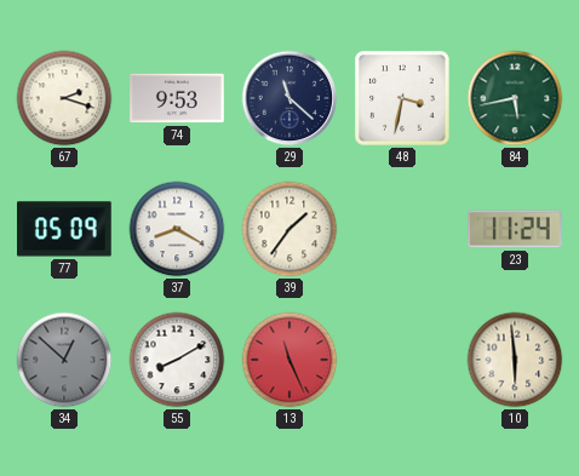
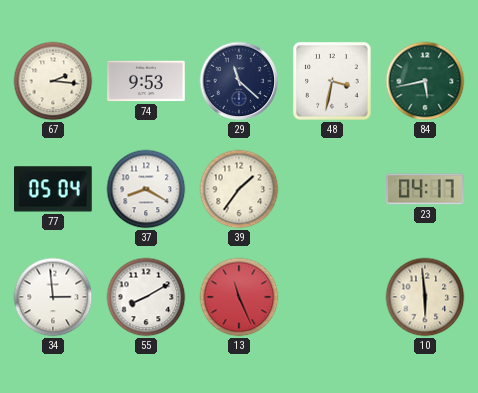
67: 2:18 -> 2:16 (53, 81)
77: 05:09 -> 05:04 (54, 189)
23: 11:24 -> 04:17 (425, 189)
34: 12:52 -> 2:59 (53, 297)
34 dial: grey -> white (53, 297)
